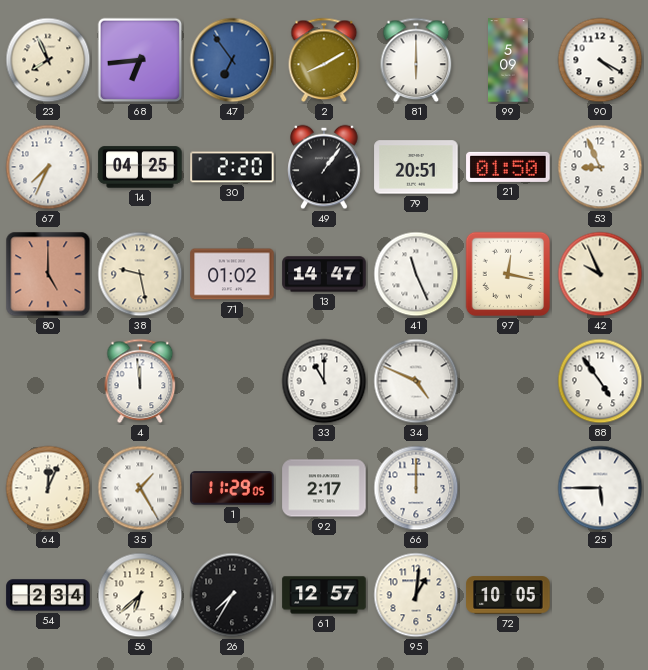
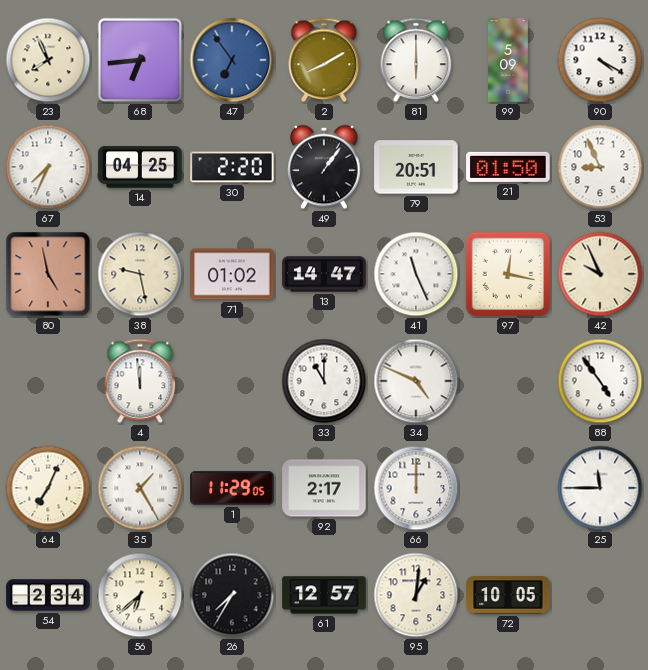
80: 5:00 -> 4:58 (48, 274)
64: 12:04 -> 7:04 (48, 488)
25: 5:45 -> 11:45 (600, 488)
